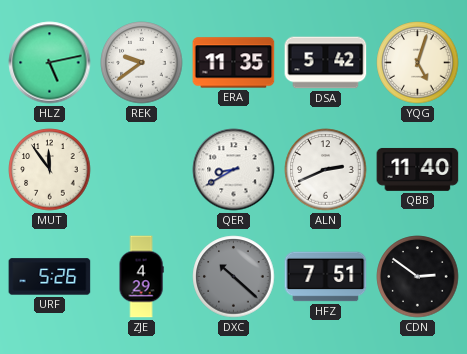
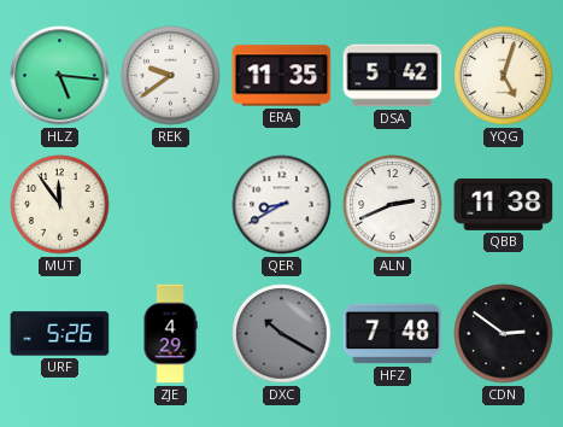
HLZ: 5:13 -> 5:16 (60, 76)
QBB: 11:40 -> 11:38 (504, 204)
DXC: 10:22 -> 10:20 (282, 334)
HFZ: 7:51 -> 7:48 (393, 334)
